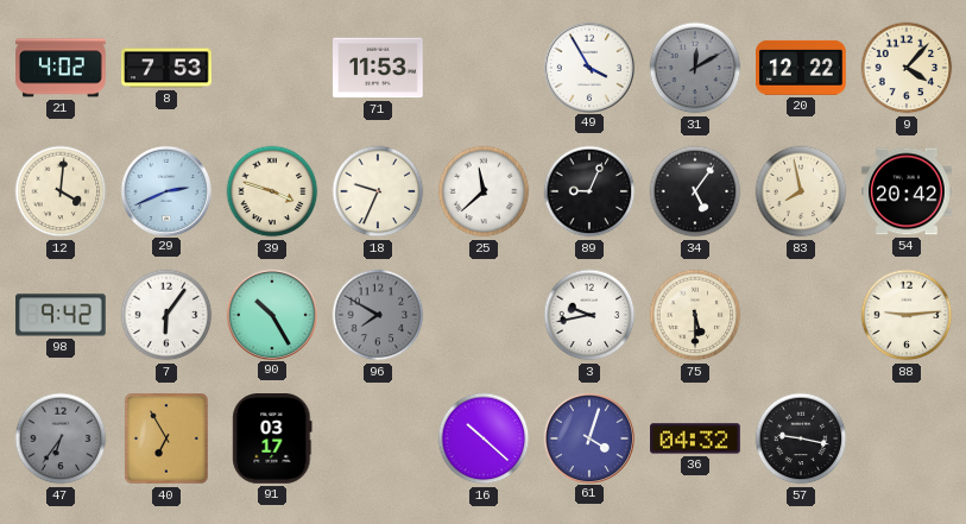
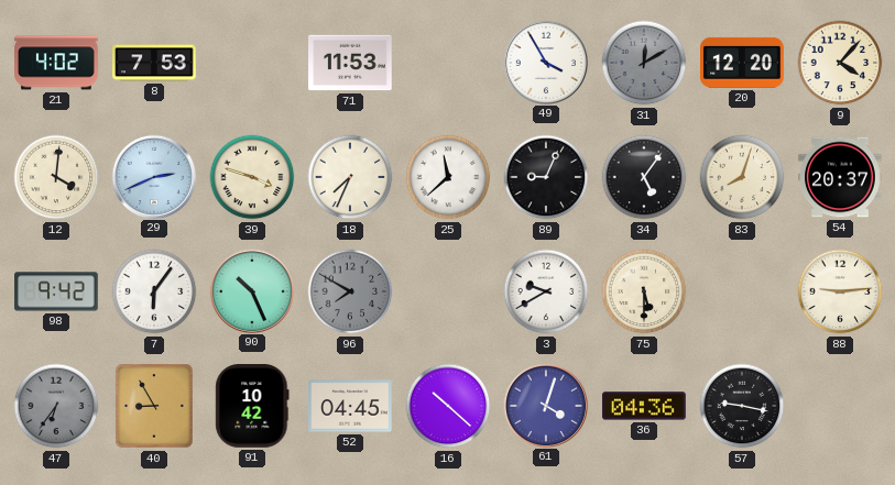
20: 12:22 -> 12:20 (742, 63)
18: 9:34 -> 7:34 (350, 177)
83: 7:58 -> 8:03 (742, 177)
54: 20:42 -> 20:37 (840, 177)
90: 10:25 -> 10:26 (251, 290)
3: 9:43 -> 9:40 (546, 291)
40: 6:55 -> 8:55 (154, 406)
91: 03:17 -> 10:42 (252, 407)
52: none -> 04:45 (350, 406)
36: 04:32 -> 04:36 (644, 406)
